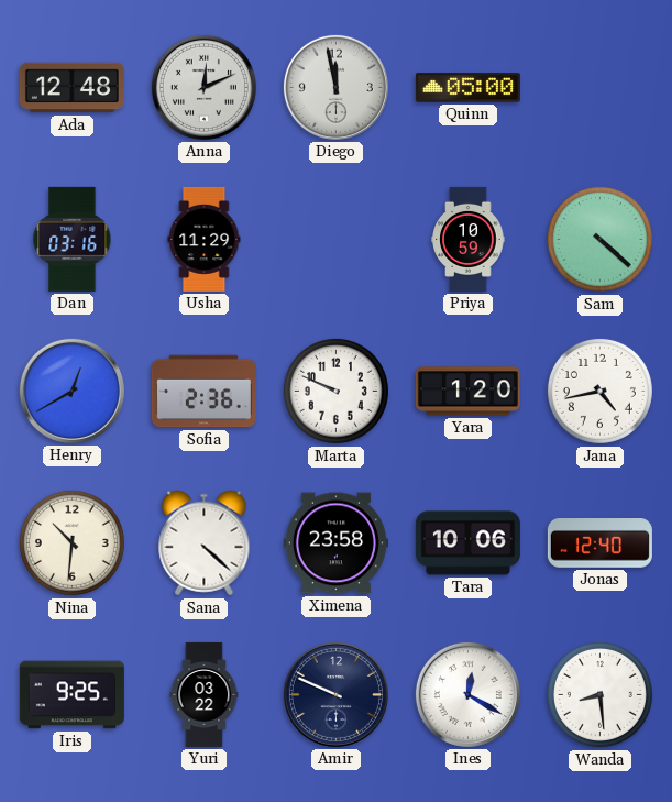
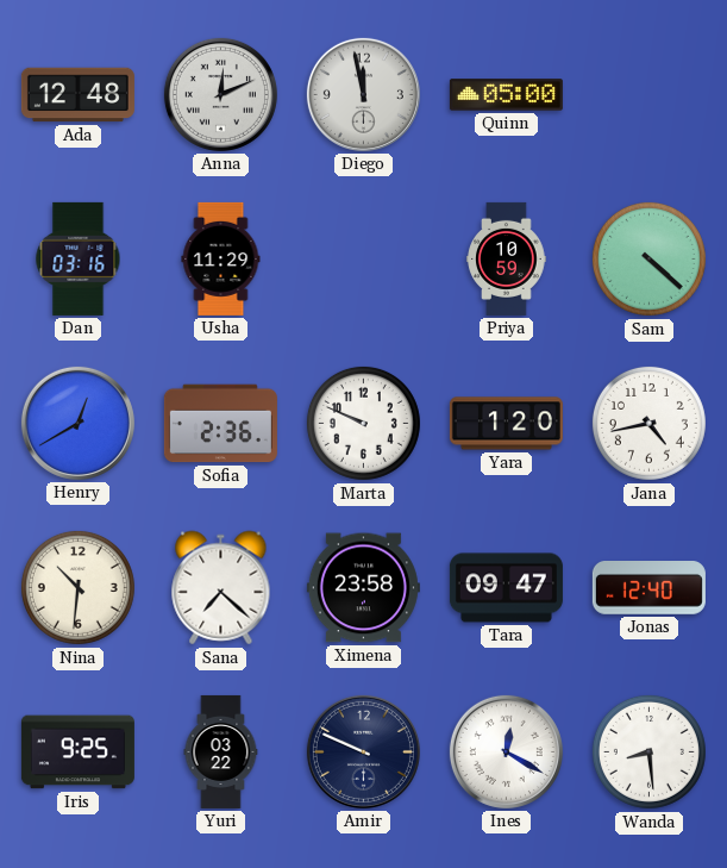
Sana: 4:22 -> 7:22 (221, 588)
Tara: 10:06 -> 09:47 (506, 588)
